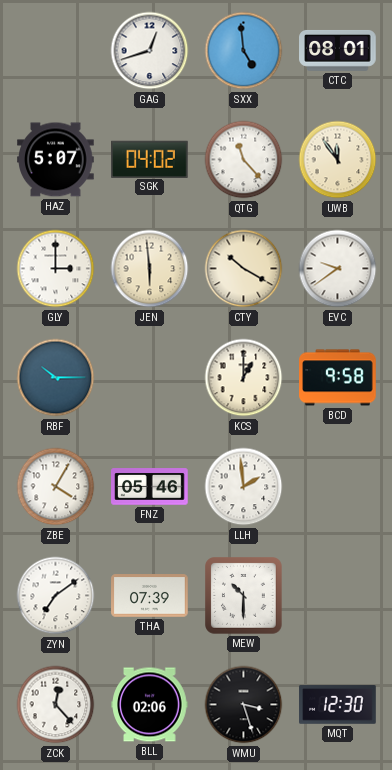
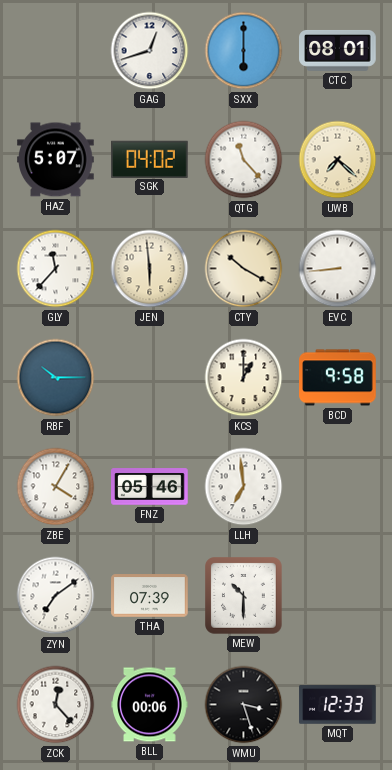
SXX: 4:59 -> 6:00 (244, 51)
UWB: 11:54 -> 7:22 (338, 160)
GLY: 3:00 -> 11:37 (56, 269)
EVC: 9:39 -> 8:44 (338, 269)
LLH: 1:59 -> 6:59 (244, 487)
BLL: 02:06 -> 00:06 (150, 705)
MQT: 12:30 -> 12:33 (338, 705)
